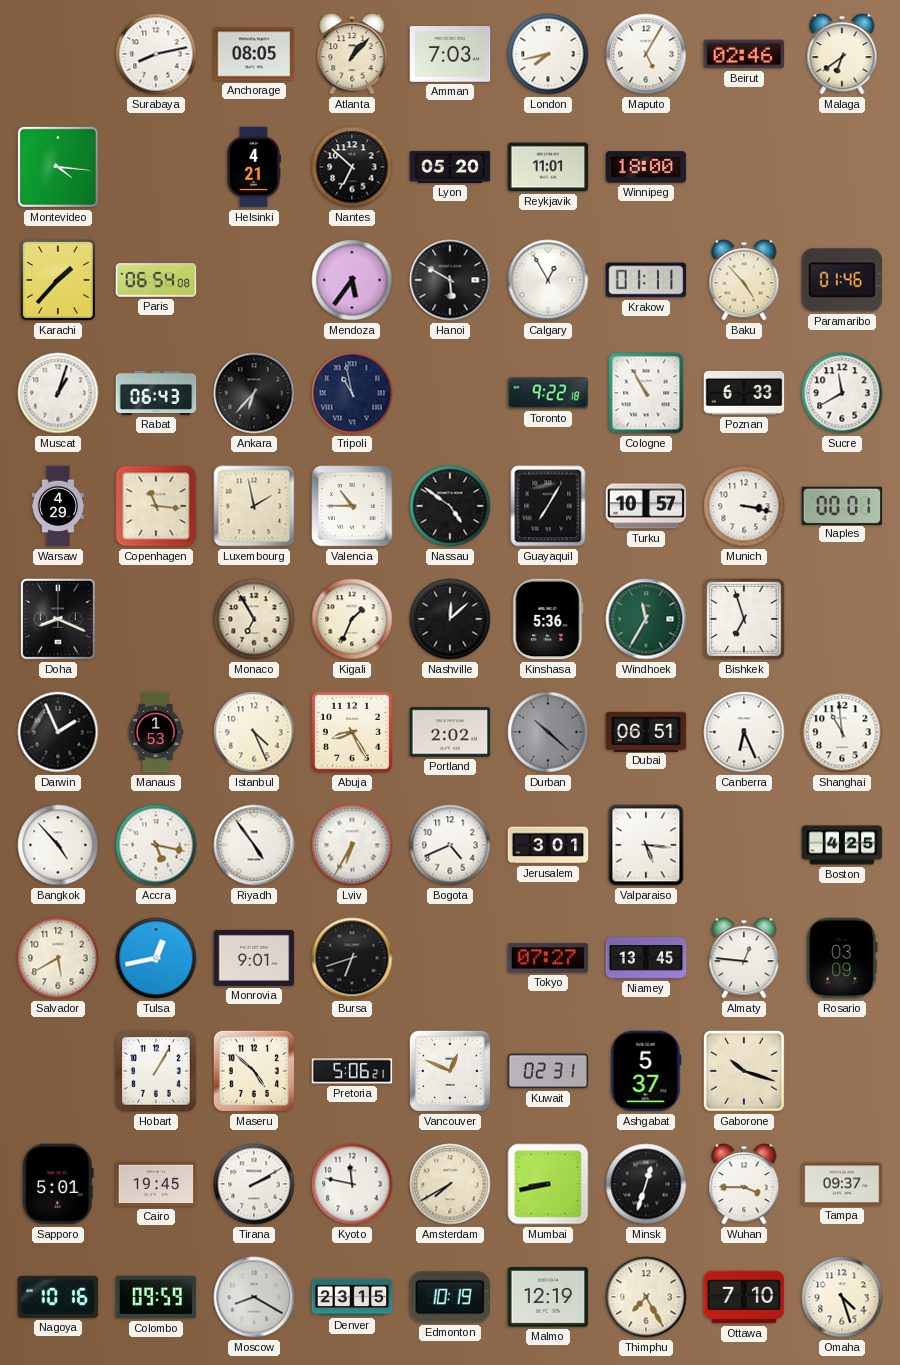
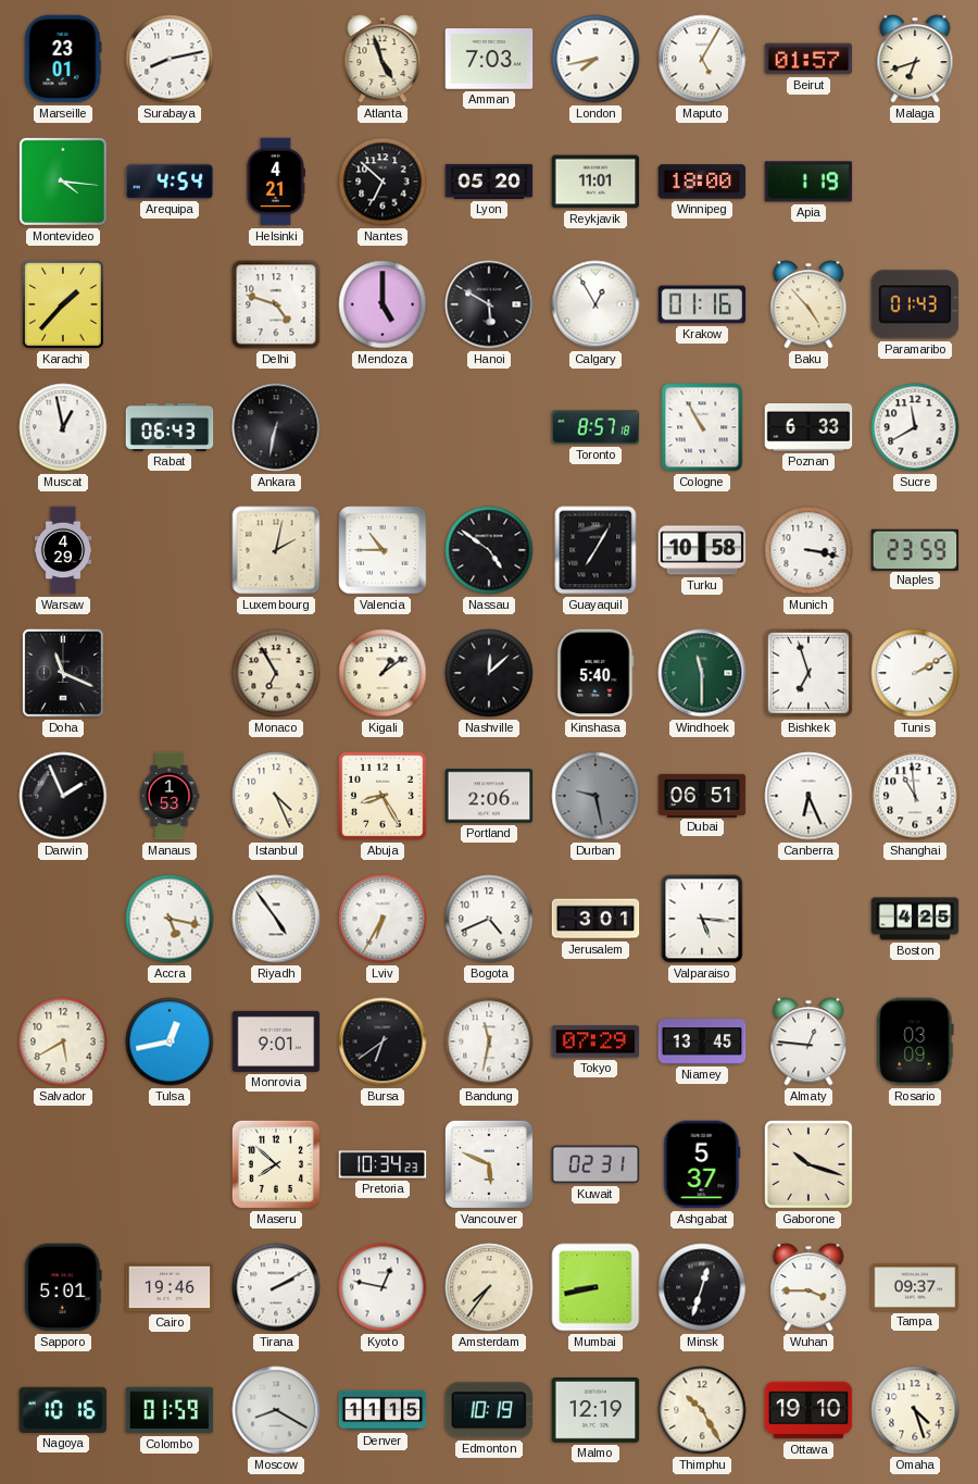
Marseille: none -> 23:01 (63, 59)
Anchorage: 08:05 -> none (254, 54)
Atlanta: 1:07 -> 4:57 (383, 59)
Beirut: 02:46 -> 01:57 (808, 59)
Malaga: 6:39 -> 6:42 (915, 59)
Arequipa: none -> 4:54 (170, 182)
Apia: none -> 1:19 (808, 182)
Paris: 06:54 -> none (156, 280)
Delhi: none -> 4:48 (276, 304)
Mendoza: 5:36 -> 5:00 (383, 304)
Krakow: 01:11 -> 01:16 (702, 304)
Paramaribo: 01:46 -> 01:43 (915, 304)
Muscat: 1:03 -> 12:58 (63, 427)
Ankara: 6:37 -> 6:32 (276, 427)
Tripoli: 10:58 -> none (352, 393)
Toronto: 9:22 -> 8:57 (595, 427)
Copenhagen: 11:16 -> none (156, 506)
Luxembourg: 1:58 -> 2:02 (276, 550)
Turku: 10:57 -> 10:58 (702, 550)
Naples: 00:01 -> 23:59 (915, 549)
Doha: 8:19 -> 11:19 (63, 673)
Kigali: 1:34 -> 1:09 (383, 673)
Kinshasa: 5:36 -> 5:40 (595, 673)
Windhoek: 11:35 -> 11:30 (702, 673)
Tunis: none -> 2:10 (915, 673)
Portland: 2:02 -> 2:06 (489, 796)
Durban: 10:22 -> 9:28 (595, 796)
Bangkok: 4:53 -> none (58, 845)
Bursa: 6:42 -> 6:39 (383, 1042)
Bandung: none -> 11:32 (489, 1042)
Tokyo: 07:27 -> 07:29 (595, 1042)
Hobart: 1:05 -> none (156, 1071)
Maseru: 4:52 -> 7:52 (276, 1164)
Pretoria: 5:06 -> 10:34 (383, 1164)
Vancouver: 12:49 -> 5:49 (489, 1164)
Cairo: 19:45 -> 19:46 (170, 1287)
Kyoto: 11:47 -> 12:47 (383, 1287)
Amsterdam: 7:40 -> 7:36 (489, 1287)
Colombo: 09:59 -> 01:59 (170, 1410)
Denver: 23:15 -> 11:15 (383, 1410)
Thimphu: 7:25 -> 10:25 (702, 1410)
Ottawa: 7:10 -> 19:10 (808, 1410)
